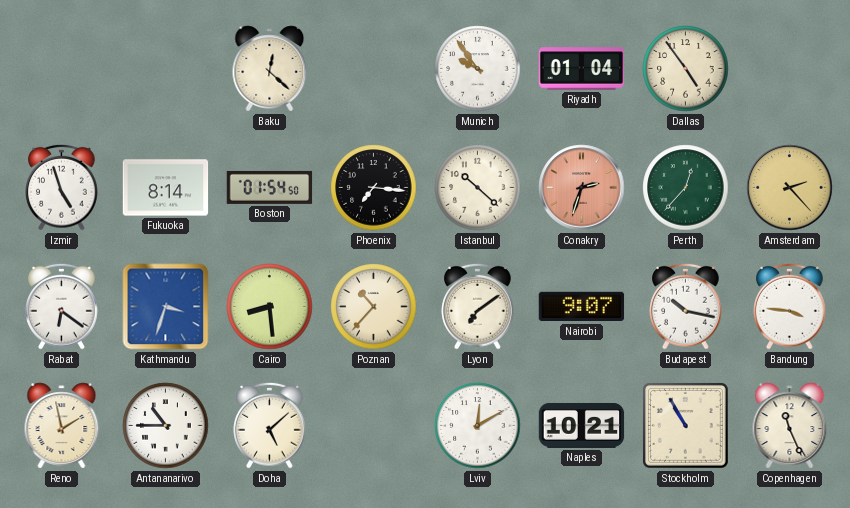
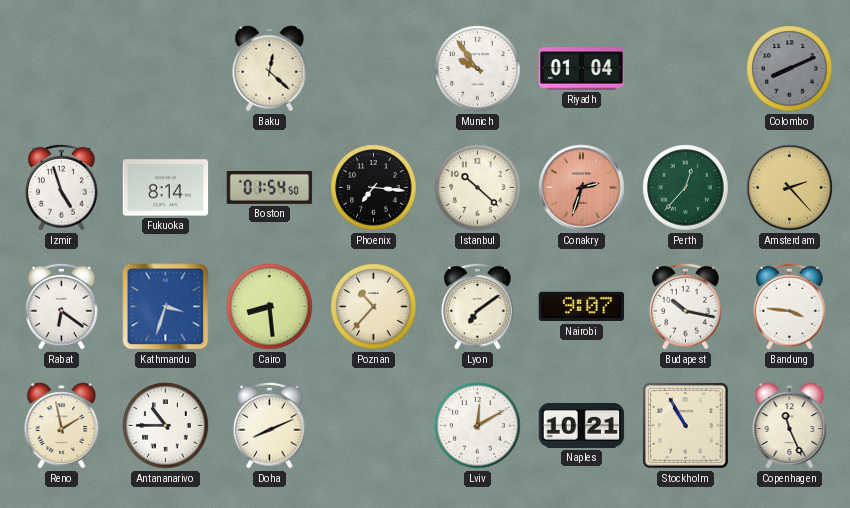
Dallas: 4:54 -> none (686, 69)
Colombo: none -> 8:11 (790, 69)
Doha: 5:08 -> 8:11 (270, 425)
